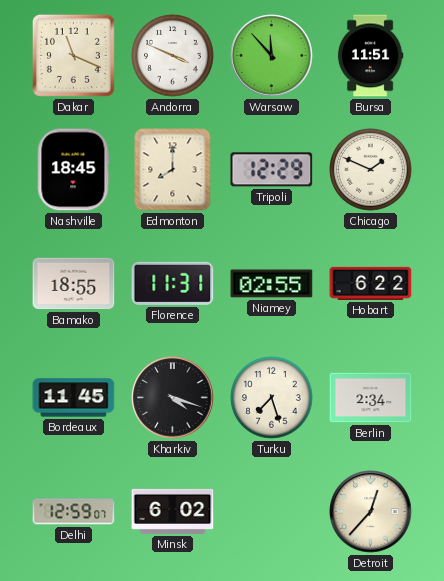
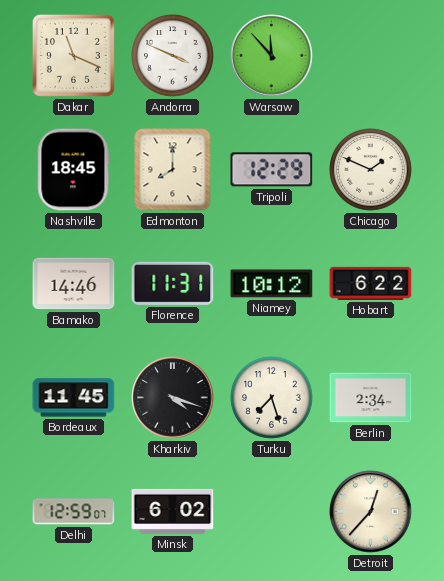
Bursa: 11:51 -> none (370, 56)
Bamako: 18:55 -> 14:46 (74, 284)
Niamey: 02:55 -> 10:12 (272, 284)
